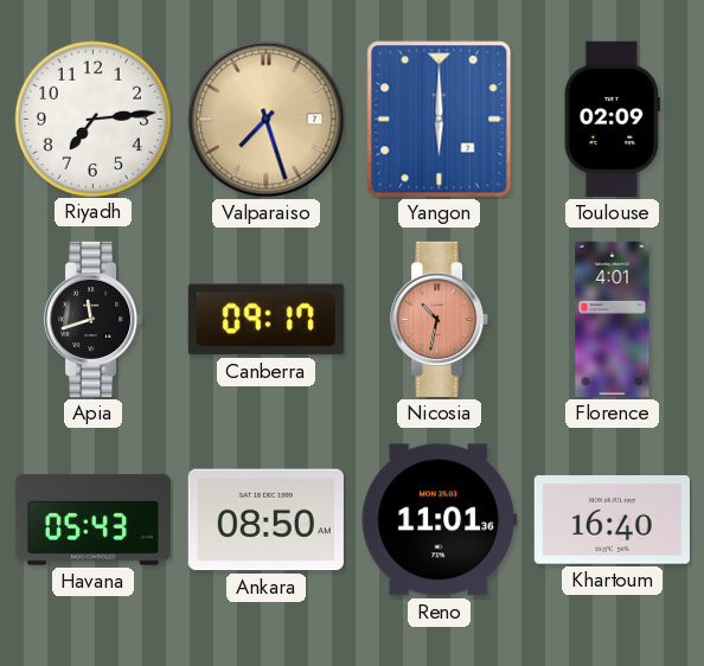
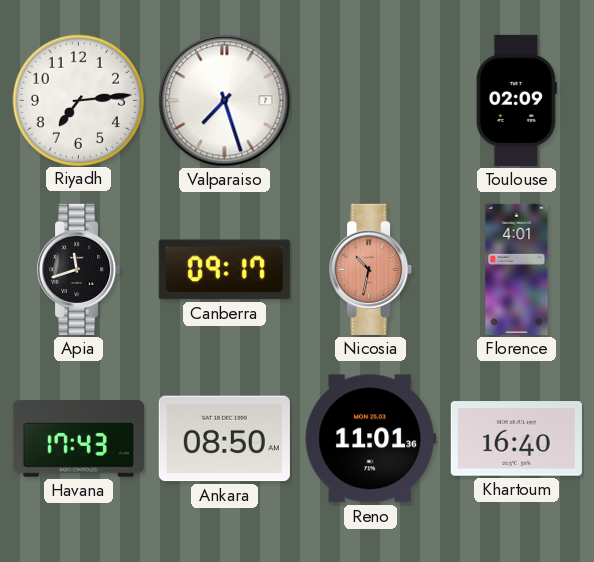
Valparaiso dial: champagne -> white (225, 101)
Yangon: 6:00 -> none (440, 120)
Havana: 05:43 -> 17:43 (78, 439)
